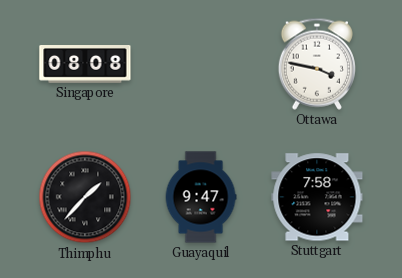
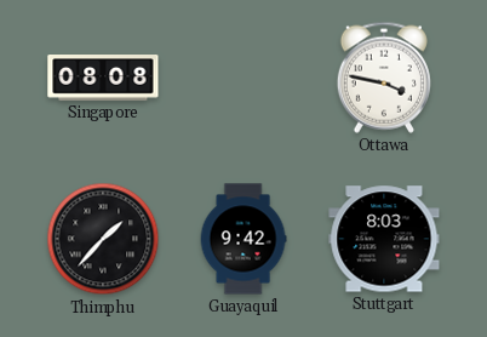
Guayaquil: 9:47 -> 9:42 (243, 239)
Stuttgart: 7:58 -> 8:03 (384, 239)
